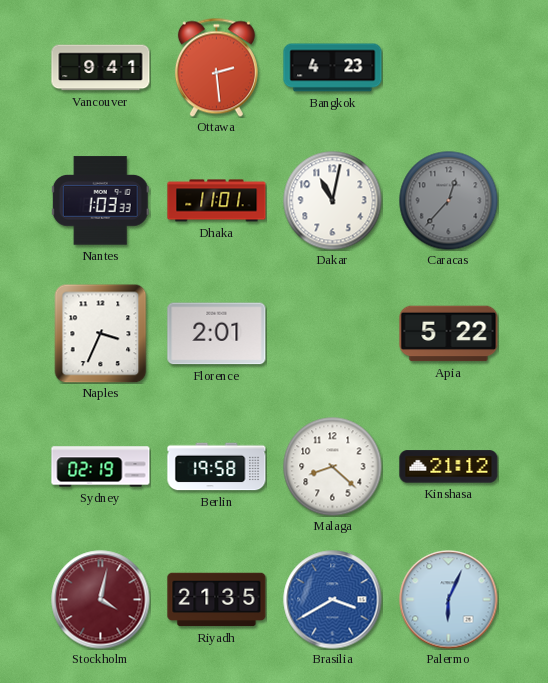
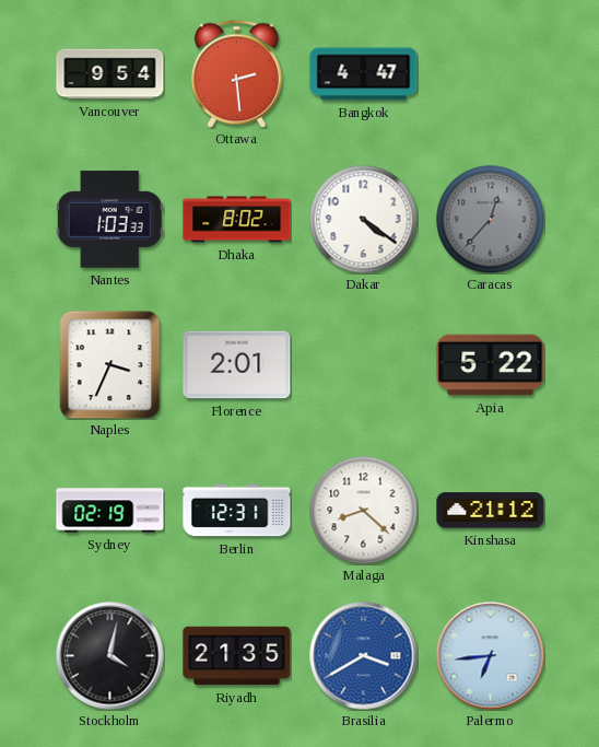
Vancouver: 9:41 -> 9:54 (110, 74)
Bangkok: 4:23 -> 4:47 (364, 74)
Dhaka: 11:01 -> 8:02 (237, 220)
Dakar: 11:02 -> 4:21 (364, 220)
Berlin: 19:58 -> 12:31 (237, 511)
Stockholm dial: burgundy -> black (110, 656)
Palermo: 6:04 -> 6:44 (491, 656)
